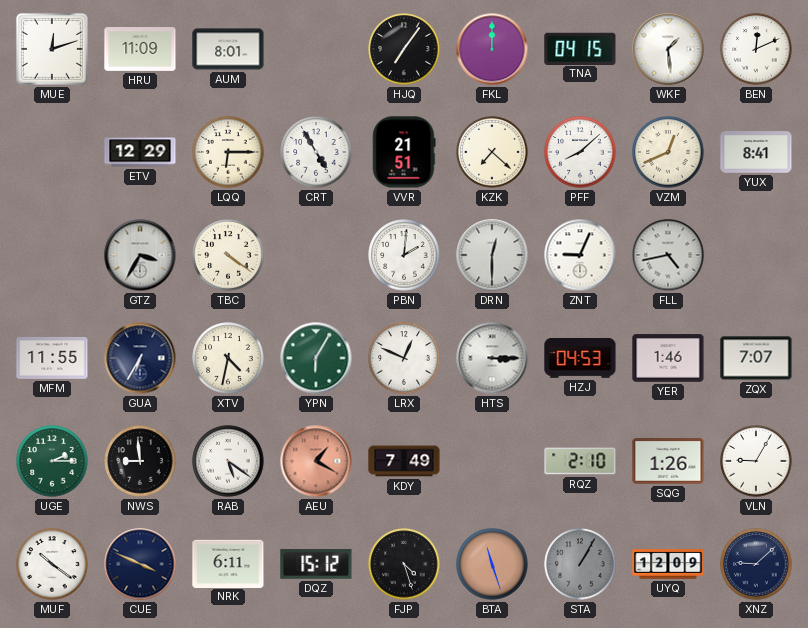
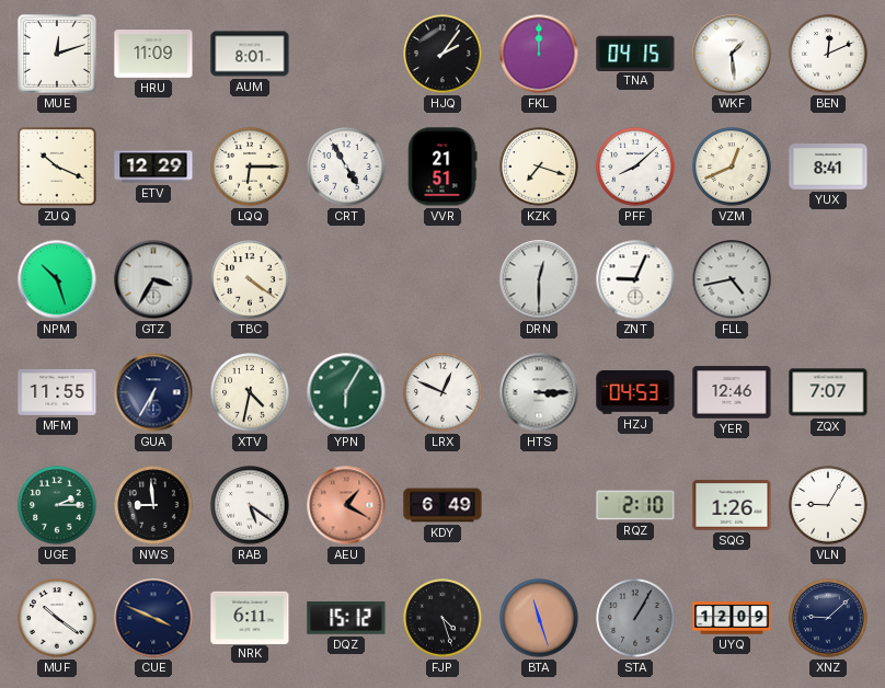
HJQ: 7:06 -> 2:06 (442, 54)
ZUQ: none -> 10:19 (57, 167)
KZK: 7:22 -> 7:18 (539, 167)
NPM: none -> 10:27 (57, 279)
PBN: 2:01 -> none (404, 255)
YER: 1:46 -> 12:46 (732, 392)
KDY: 7:49 -> 6:49 (442, 505)
